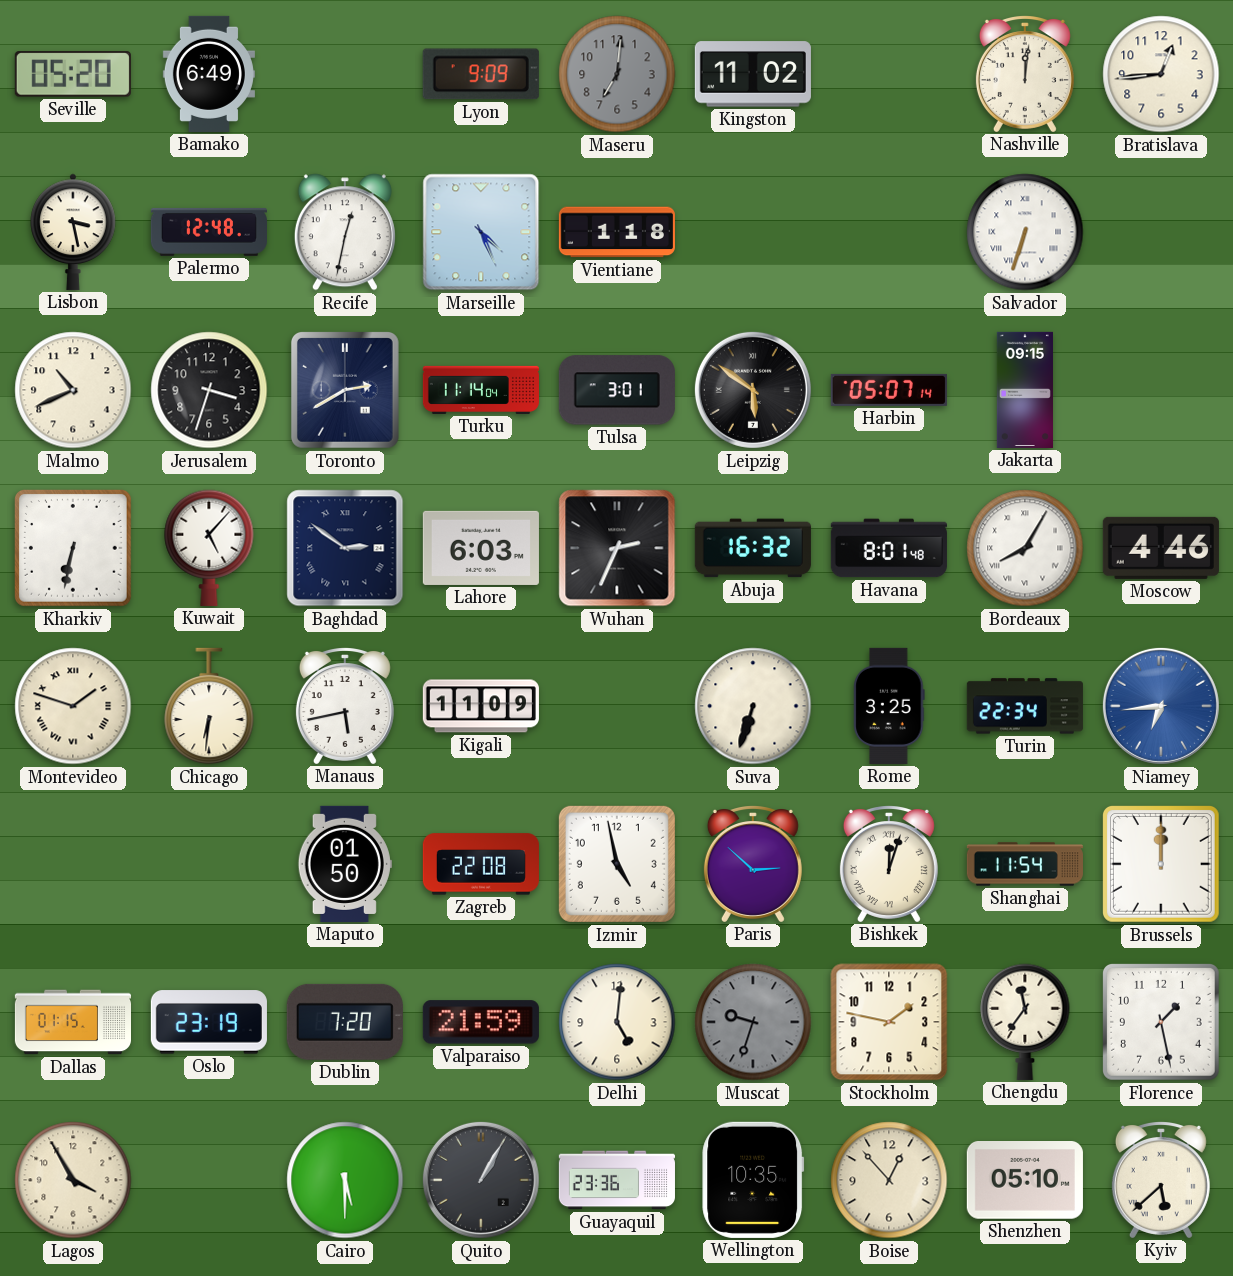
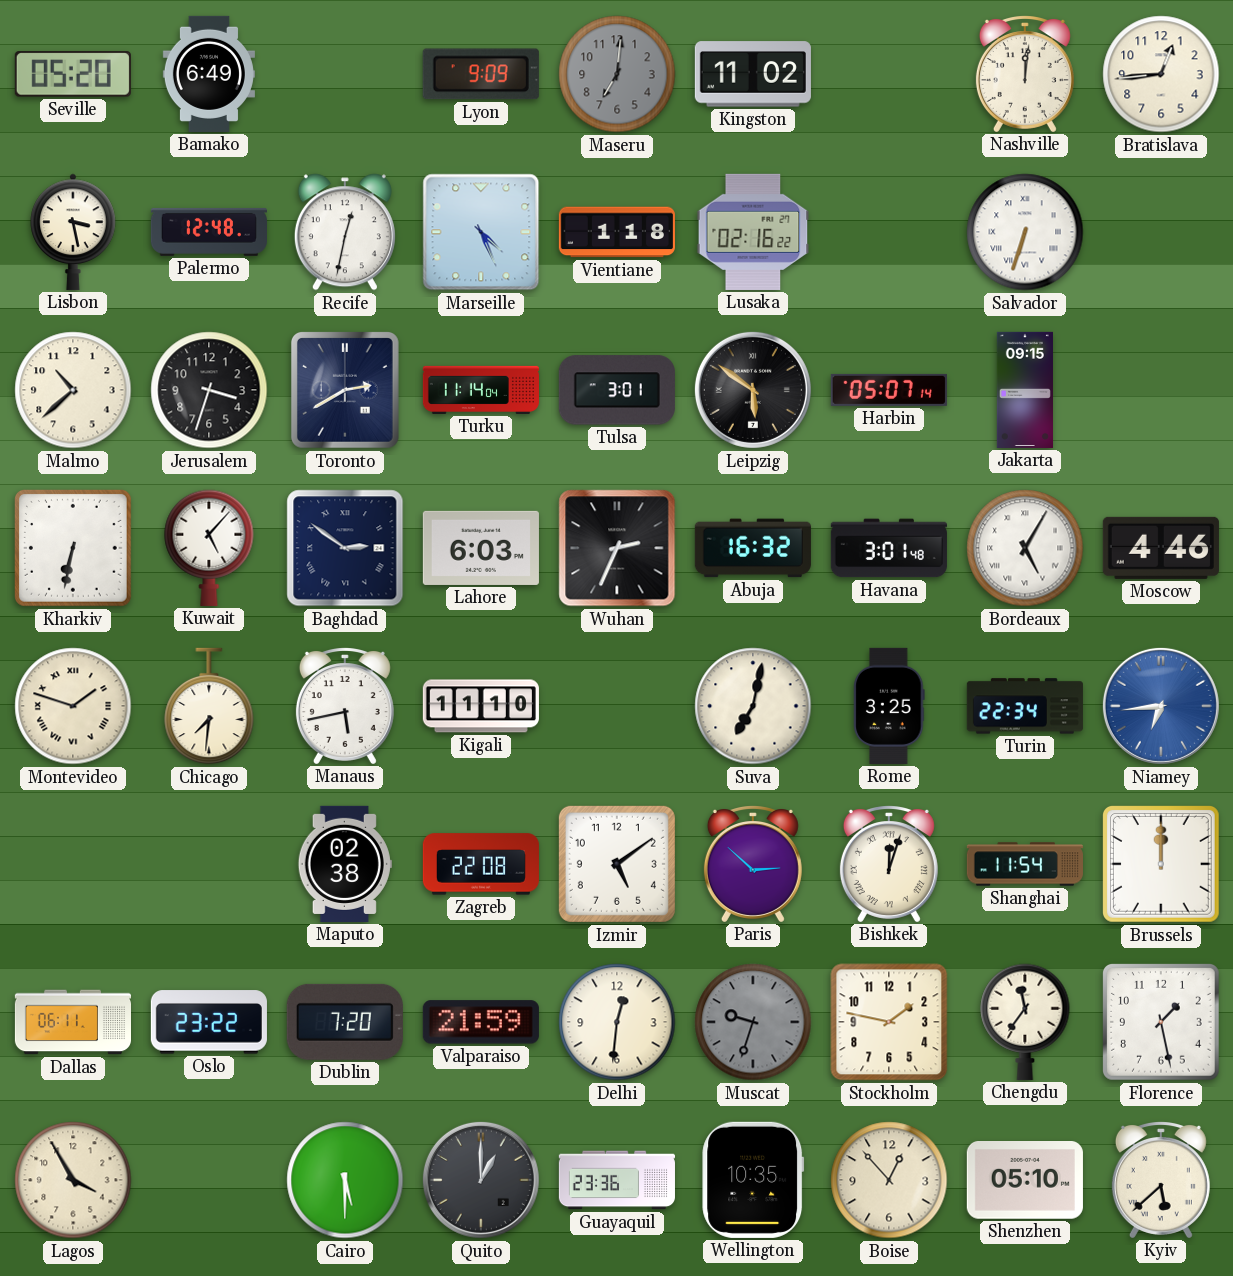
Lusaka: none -> 02:16 (753, 232)
Malmo: 10:41 -> 10:38 (73, 390)
Havana: 8:01 -> 3:01 (889, 548)
Bordeaux: 8:05 -> 5:05 (1025, 548)
Chicago: 6:31 -> 7:31 (209, 706)
Kigali: 11:09 -> 11:10 (481, 706)
Suva: 6:33 -> 7:02 (753, 706)
Maputo: 01:50 -> 02:38 (345, 864)
Izmir: 4:58 -> 5:09 (617, 864)
Dallas: 01:15 -> 06:11 (72, 1022)
Oslo: 23:19 -> 23:22 (209, 1022)
Delhi: 5:01 -> 12:31 (617, 1022)
Quito: 1:05 -> 1:00 (481, 1180)
